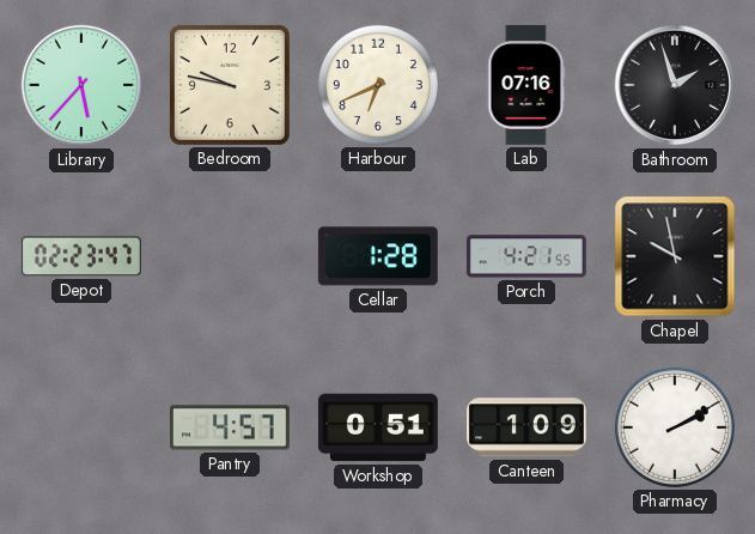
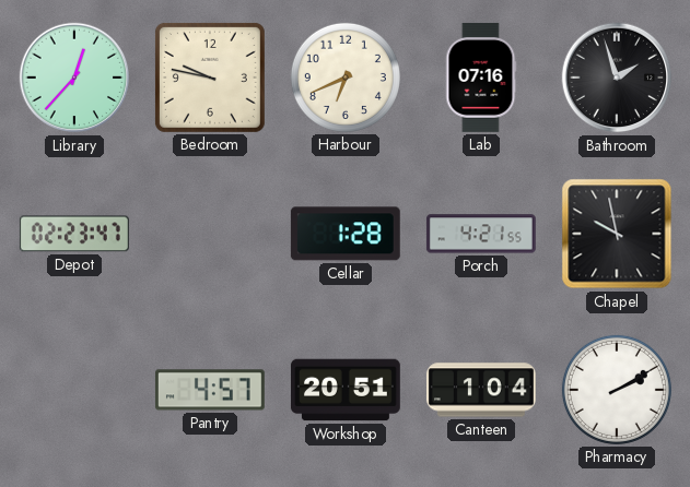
Library: 5:37 -> 12:37 (74, 78)
Workshop: 0:51 -> 20:51 (346, 390)
Canteen: 1:09 -> 1:04 (481, 390)
